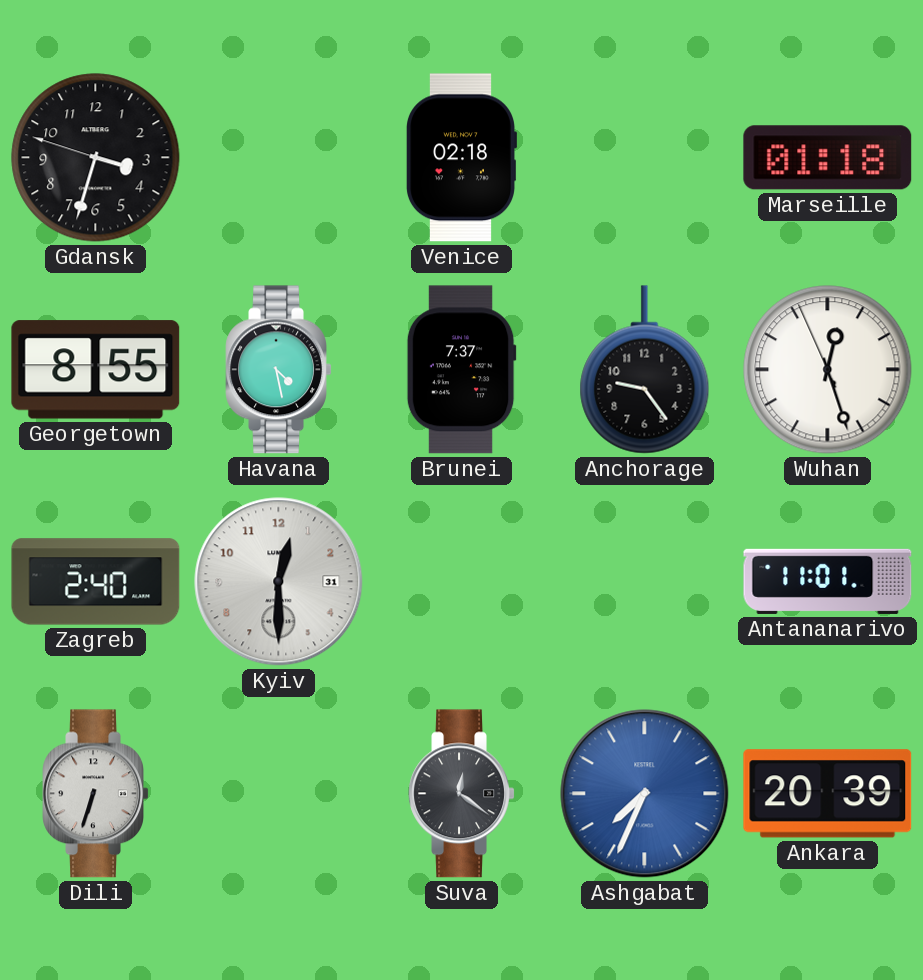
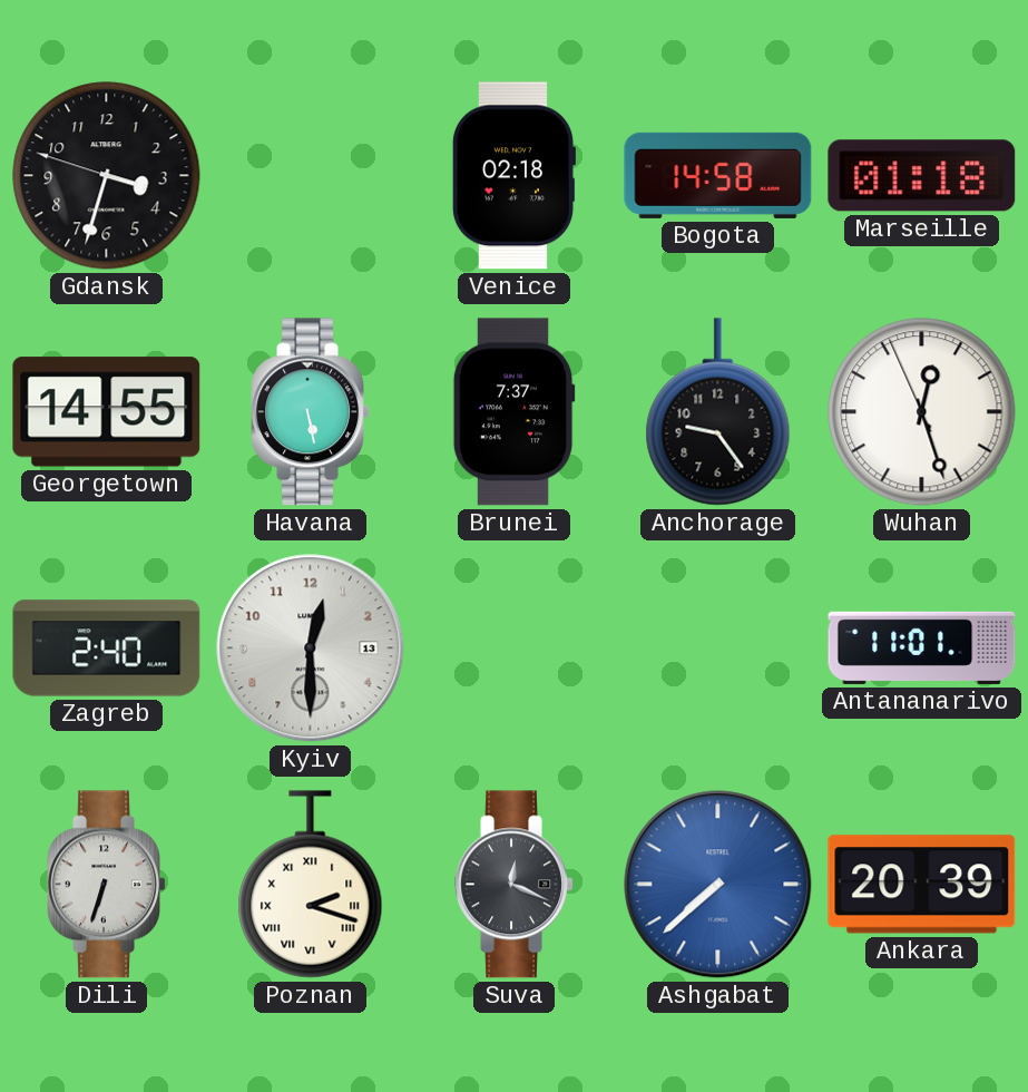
Bogota: none -> 14:58 (718, 175)
Georgetown: 8:55 -> 14:55 (107, 412)
Havana: 4:28 -> 5:28 (311, 412)
Kyiv date: 31 -> 13 (311, 649)
Poznan: none -> 2:18 (311, 885)
Suva: 12:21 -> 12:19 (515, 885)
Ashgabat: 7:34 -> 7:38 (718, 885)
